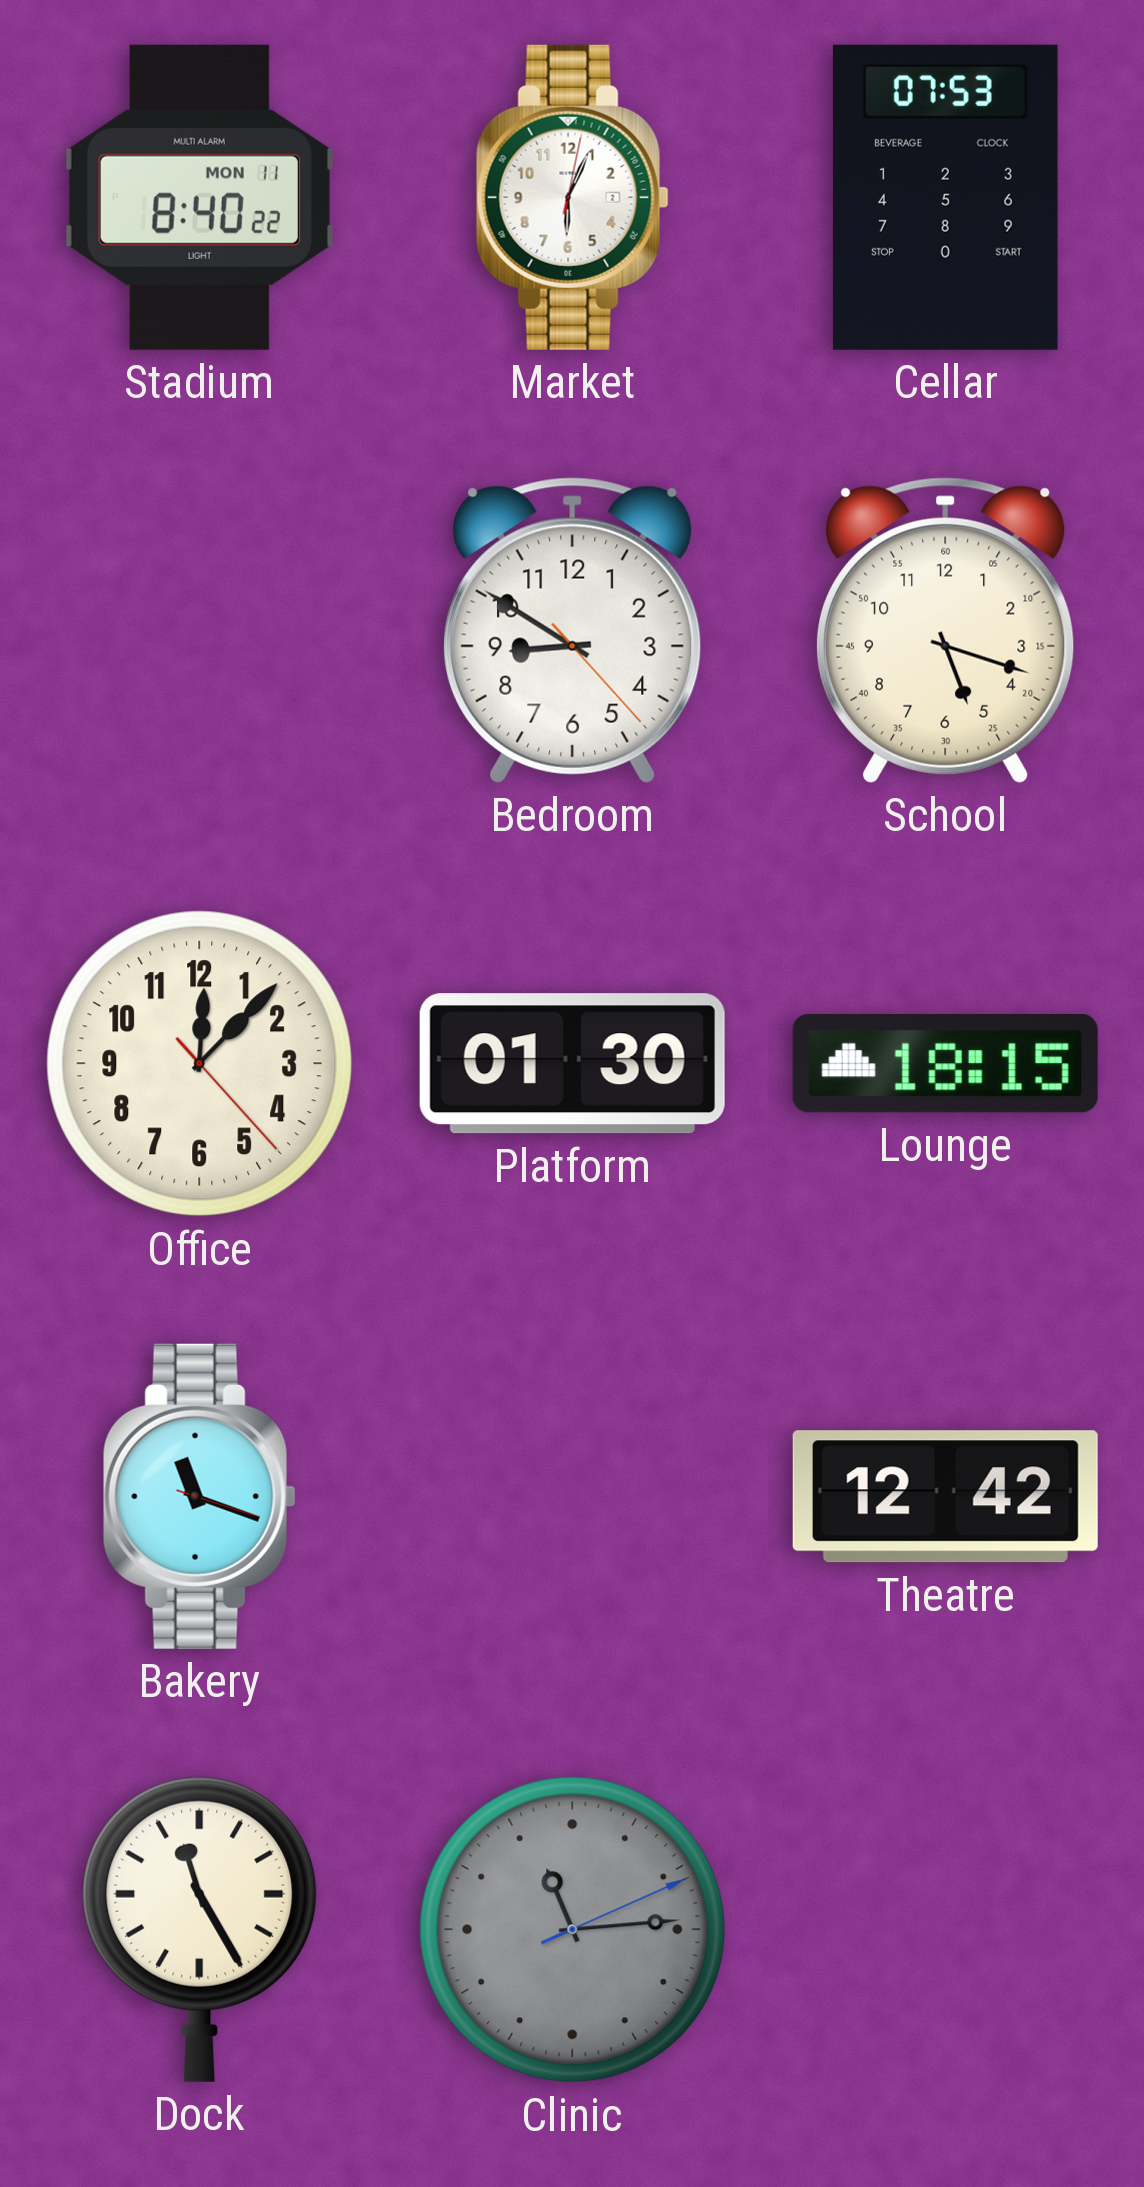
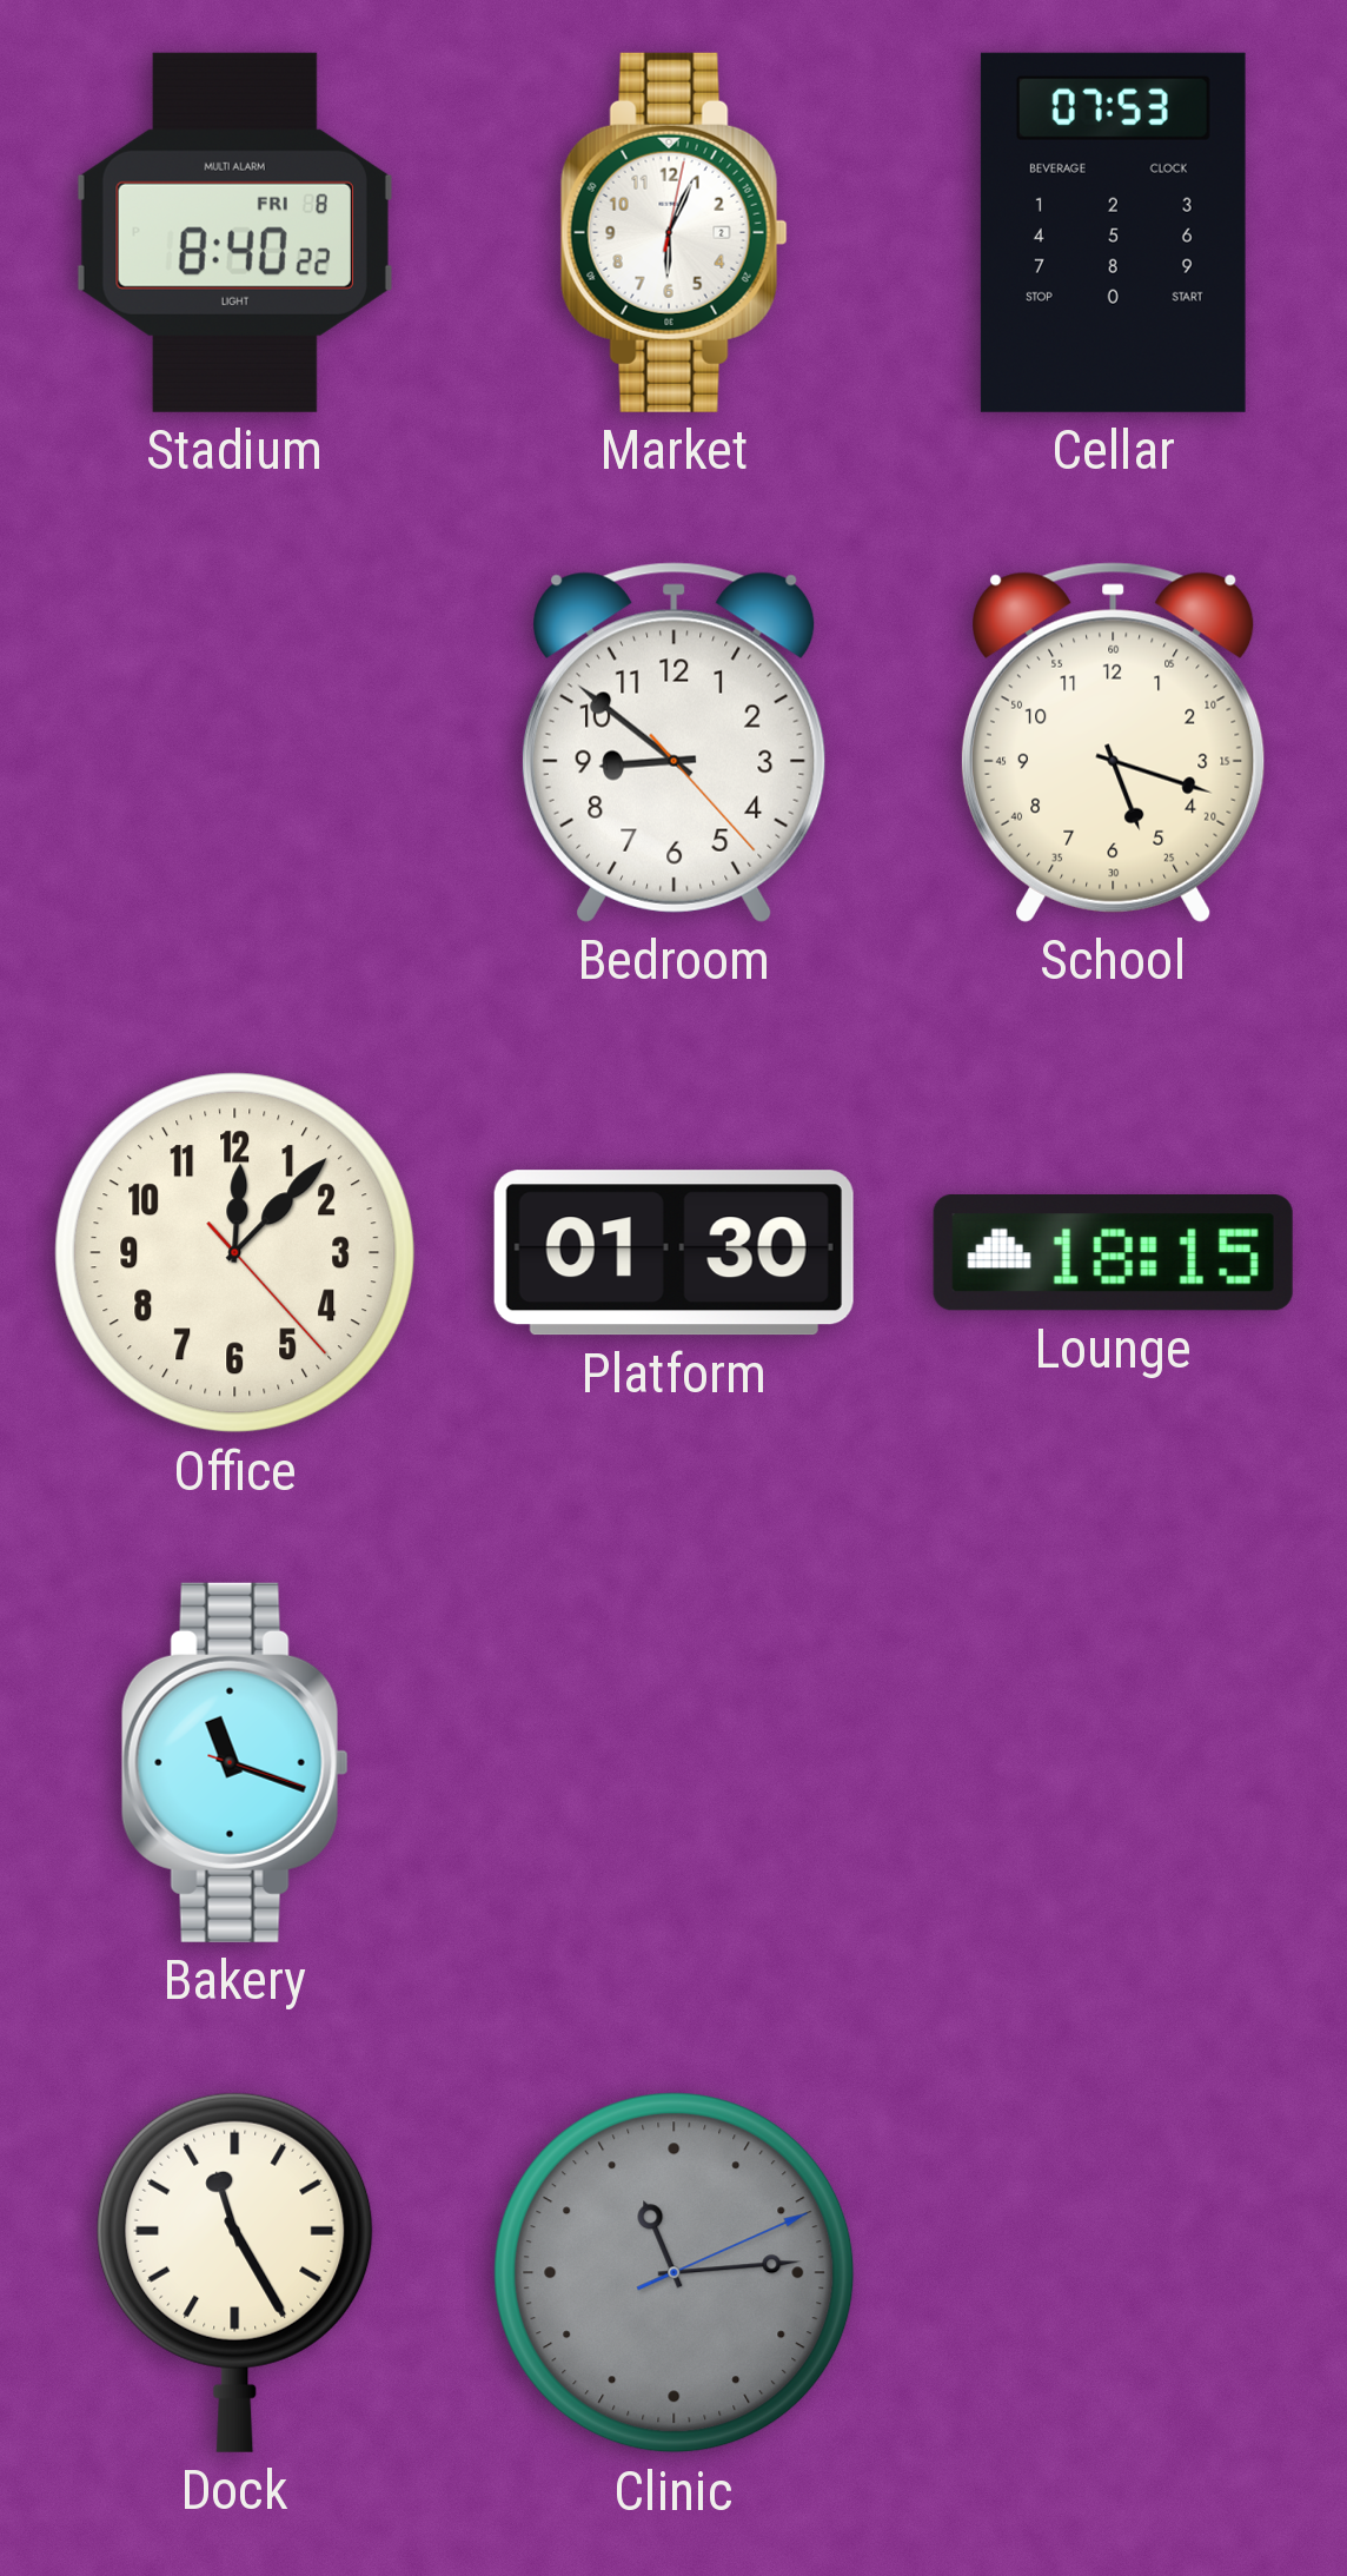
Stadium date: MON 11 -> FRI 8 (234, 232)
Bedroom: 8:50 -> 8:51 (673, 742)
Theatre: 12:42 -> none (945, 1497)
